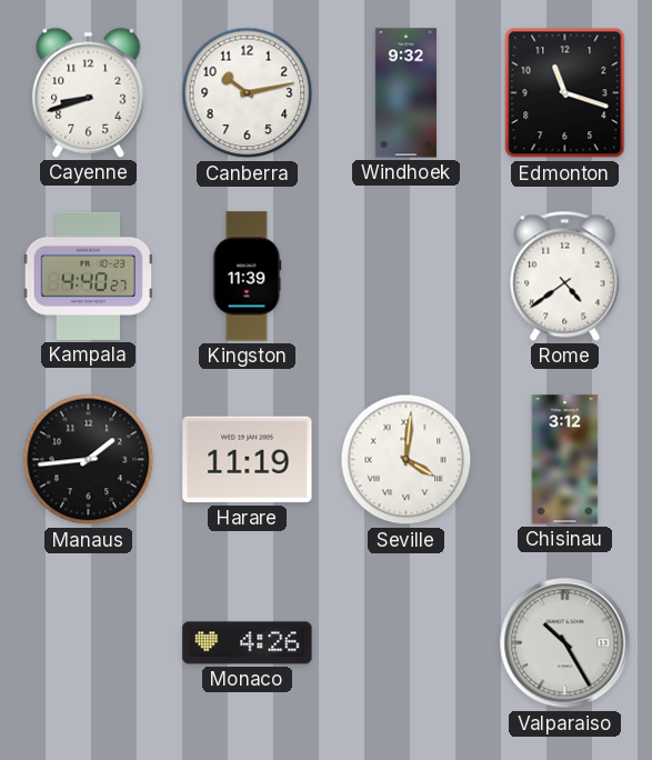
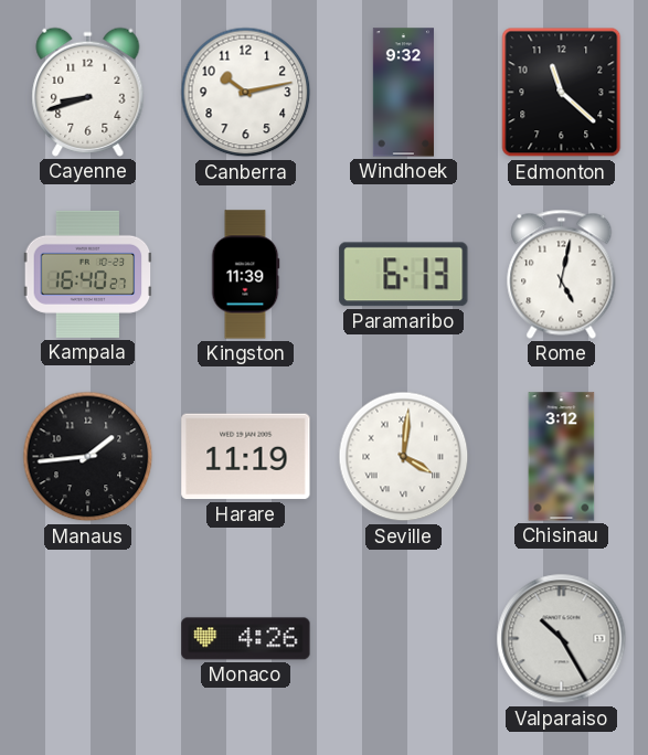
Edmonton: 11:18 -> 11:22 (562, 93)
Kampala: 4:40 -> 16:40 (88, 274)
Paramaribo: none -> 6:13 (404, 275)
Rome: 4:39 -> 5:02 (562, 274)
